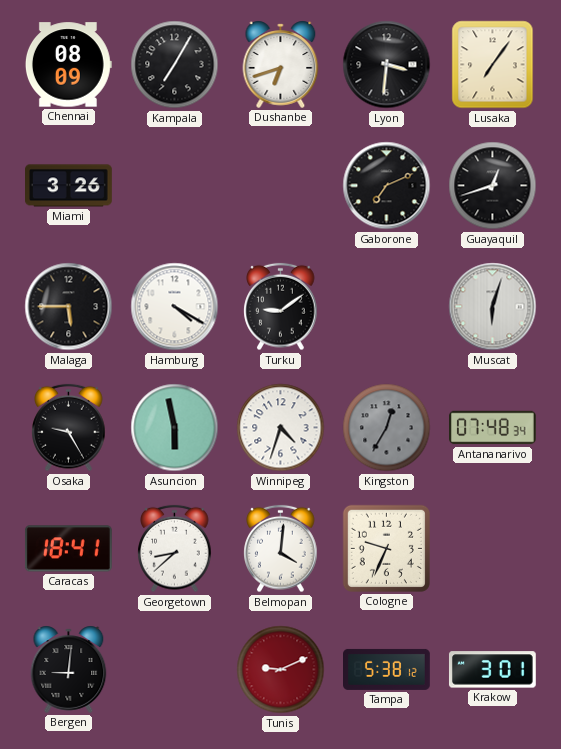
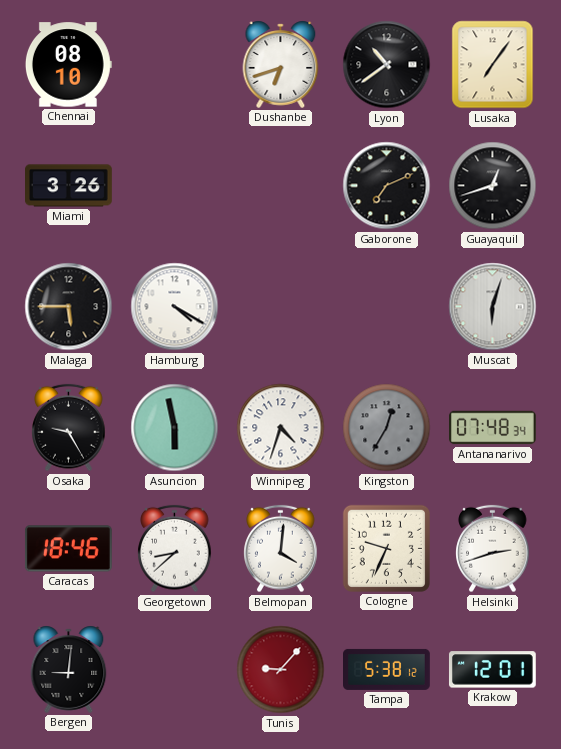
Chennai: 08:09 -> 08:10 (68, 65)
Kampala: 7:05 -> none (175, 65)
Lyon: 3:31 -> 10:39 (387, 65)
Turku: 9:09 -> none (281, 307)
Caracas: 18:41 -> 18:46 (68, 549)
Helsinki: none -> 2:42 (493, 549)
Tunis: 9:11 -> 9:07 (281, 670)
Krakow: 3:01 -> 12:01 (492, 670)
